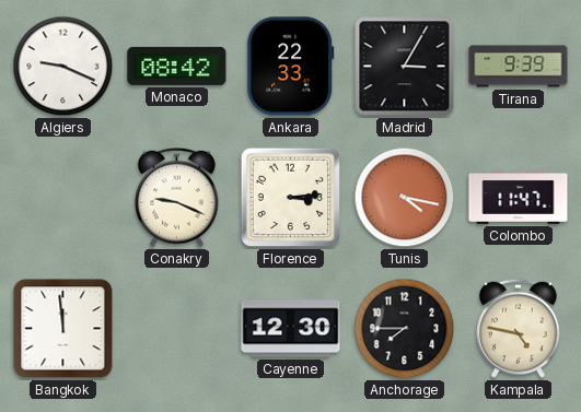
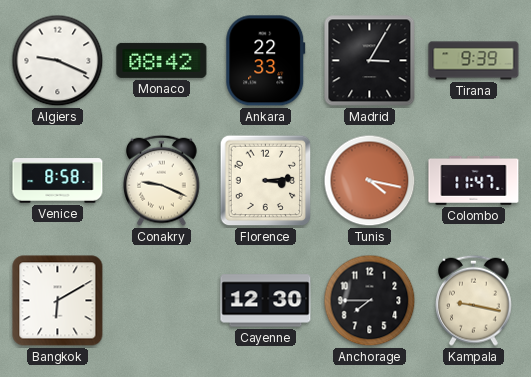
Venice: none -> 8:58 (58, 181)
Bangkok: 11:59 -> 6:10 (58, 301)
Kampala: 4:47 -> 9:17 (474, 300)
